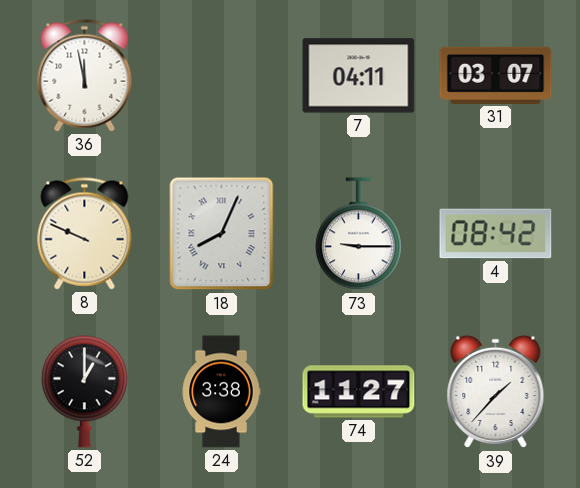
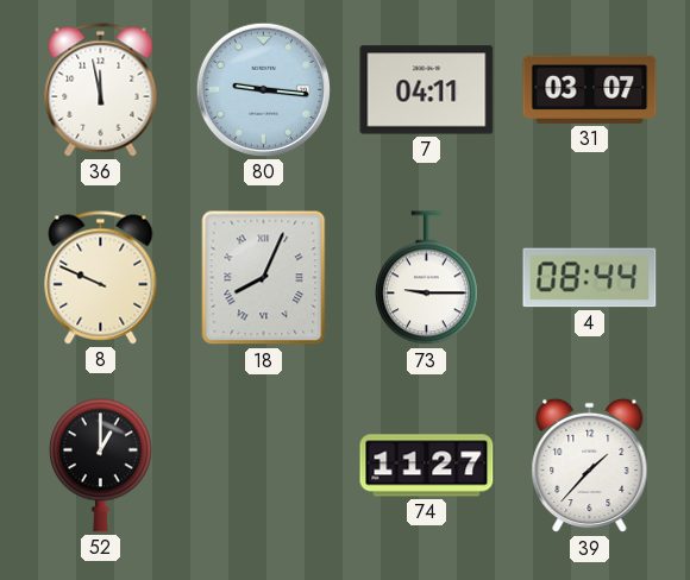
80: none -> 9:16 (263, 89)
4: 08:42 -> 08:44 (590, 278)
24: 3:38 -> none (221, 392)
